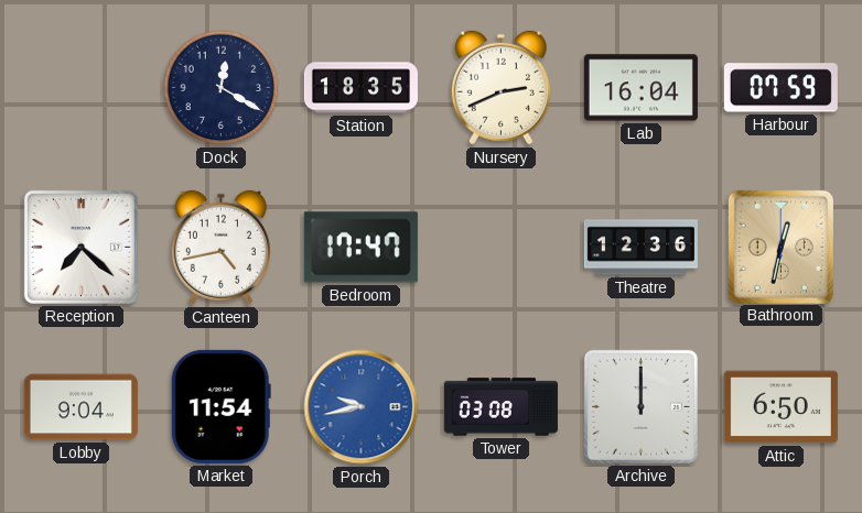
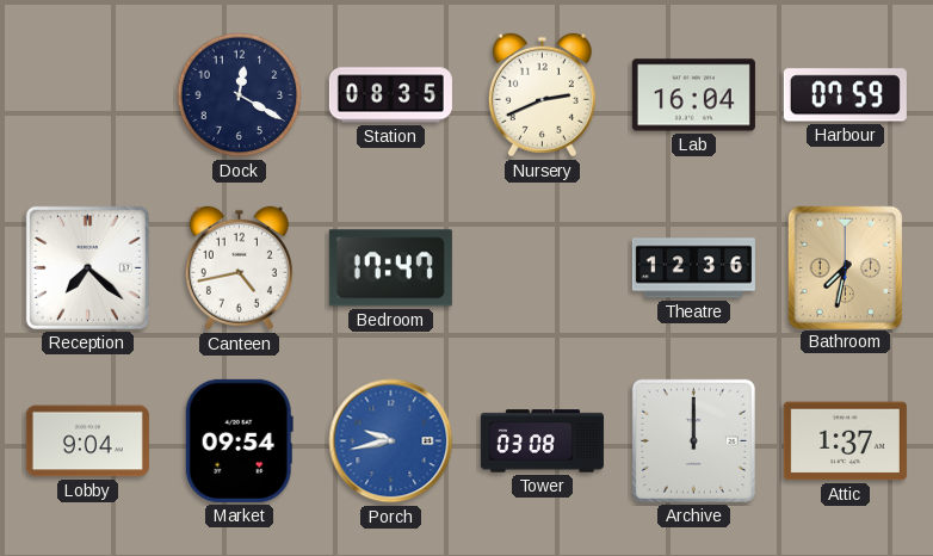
Station: 18:35 -> 08:35 (390, 95)
Bathroom: 12:32 -> 7:32 (845, 267)
Market: 11:54 -> 09:54 (239, 440)
Attic: 6:50 -> 1:37 (845, 441)
